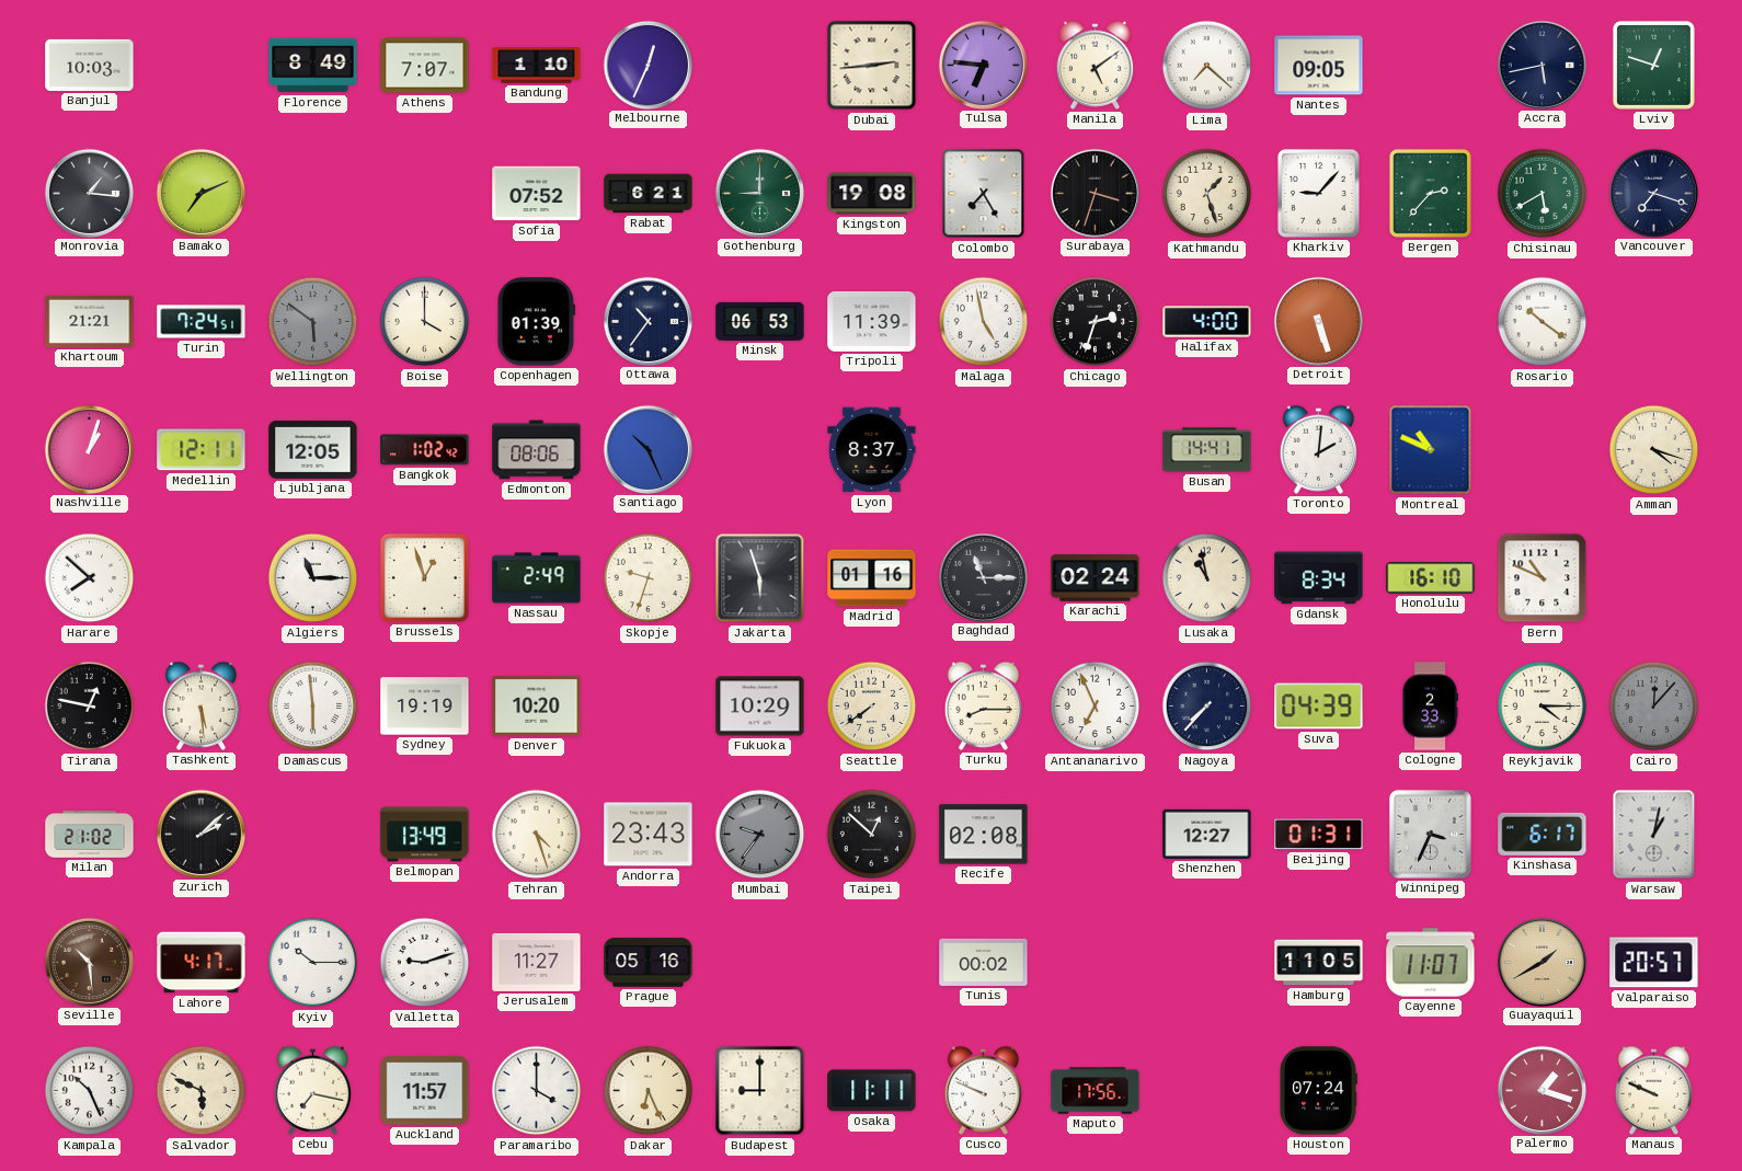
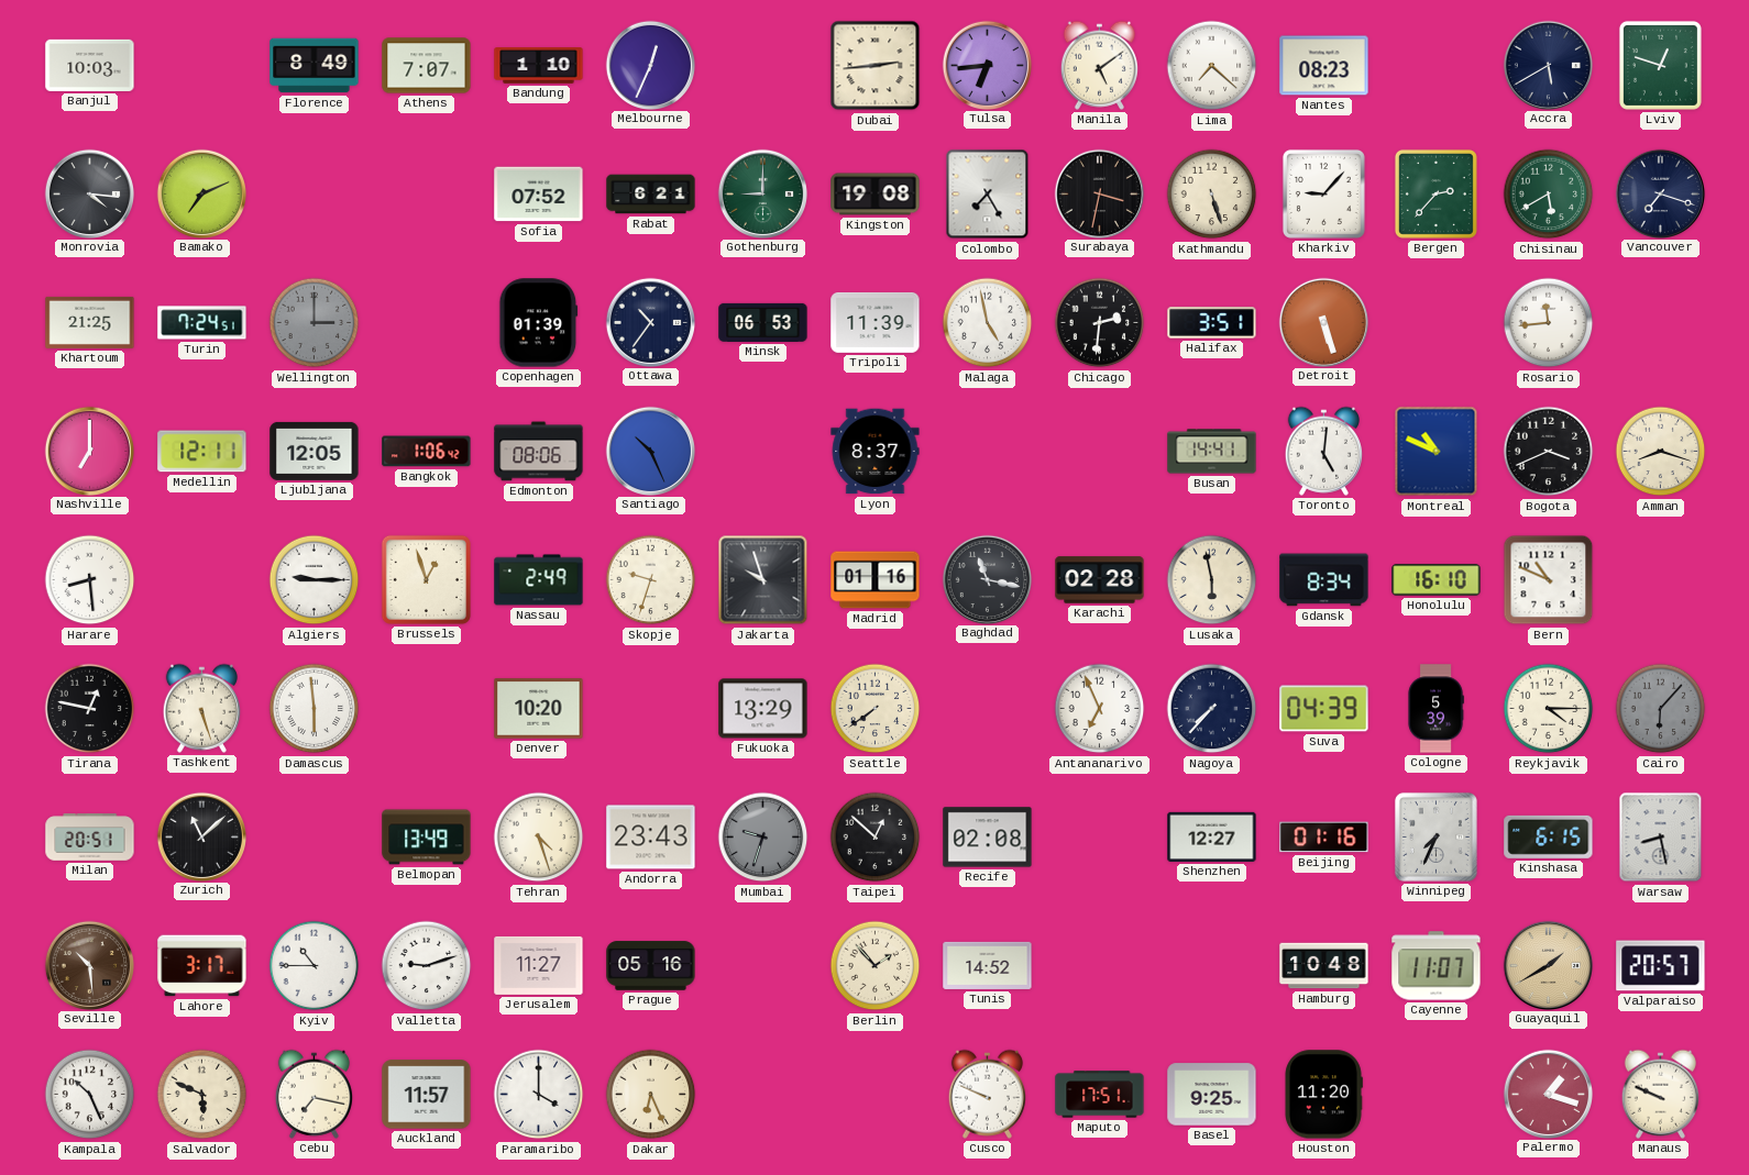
Tulsa: 6:46 -> 6:44 (987, 65)
Nantes: 09:05 -> 08:23 (1324, 66)
Accra: 5:43 -> 5:40 (1548, 65)
Monrovia: 1:16 -> 4:16 (89, 193)
Surabaya: 3:33 -> 3:32 (1099, 193)
Kathmandu: 1:27 -> 5:27 (1212, 195)
Khartoum: 21:21 -> 21:25 (90, 322)
Wellington: 5:51 -> 3:00 (315, 323)
Boise: 4:00 -> none (425, 322)
Chicago: 2:33 -> 2:31 (1100, 323)
Halifax: 4:00 -> 3:51 (1212, 323)
Rosario: 10:21 -> 11:44 (1549, 323)
Nashville: 1:03 -> 7:00 (89, 451)
Bangkok: 1:02 -> 1:06 (427, 452)
Toronto: 2:01 -> 5:01 (1323, 451)
Bogota: none -> 3:41 (1549, 452)
Amman: 4:18 -> 8:18 (1661, 452)
Harare: 7:52 -> 8:29 (90, 580)
Algiers: 11:15 -> 9:15 (315, 580)
Jakarta: 5:57 -> 9:57 (763, 580)
Baghdad: 11:15 -> 11:17 (987, 579)
Karachi: 02:24 -> 02:28 (1100, 580)
Lusaka: 10:58 -> 5:58 (1212, 580)
Tashkent: 5:29 -> 5:27 (201, 708)
Sydney: 19:19 -> none (425, 707)
Fukuoka: 10:29 -> 13:29 (763, 709)
Turku: 8:15 -> none (983, 705)
Cologne: 2:33 -> 5:39 (1436, 709)
Cairo: 12:07 -> 6:07 (1661, 709)
Milan: 21:02 -> 20:51 (90, 838)
Zurich: 2:08 -> 11:08 (201, 836)
Mumbai: 9:36 -> 9:33 (763, 838)
Beijing: 01:31 -> 01:16 (1324, 838)
Winnipeg: 3:34 -> 7:34 (1436, 836)
Kinshasa: 6:17 -> 6:15 (1549, 836)
Warsaw: 1:02 -> 8:28 (1661, 838)
Lahore: 4:17 -> 3:17 (202, 966)
Kyiv: 10:15 -> 10:45 (315, 966)
Berlin: none -> 1:53 (876, 966)
Tunis: 00:02 -> 14:52 (988, 965)
Hamburg: 11:05 -> 10:48 (1324, 966)
Budapest: 9:00 -> none (760, 1091)
Osaka: 11:11 -> none (872, 1091)
Maputo: 17:56 -> 17:51 (1100, 1095)
Basel: none -> 9:25 (1212, 1095)
Houston: 07:24 -> 11:20 (1324, 1095)
